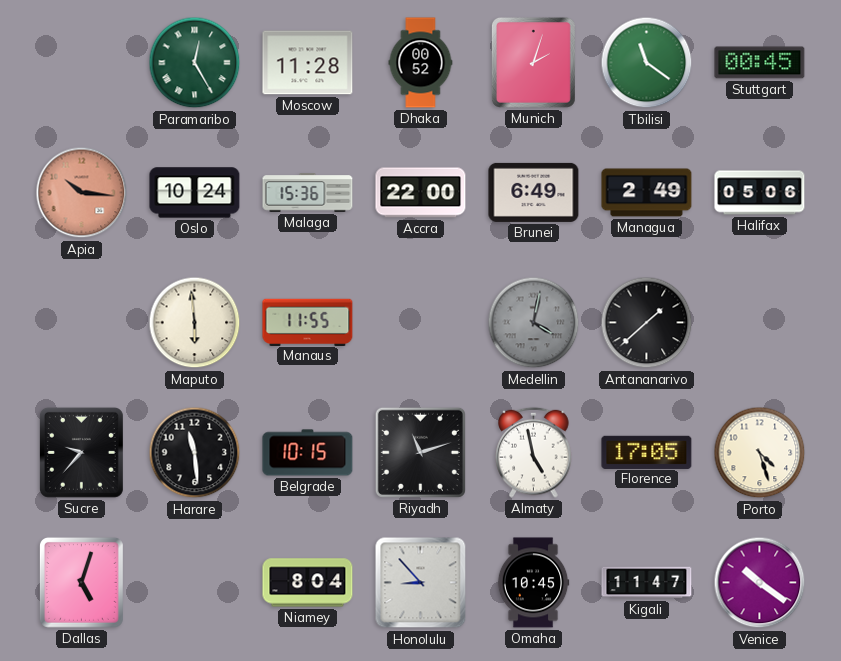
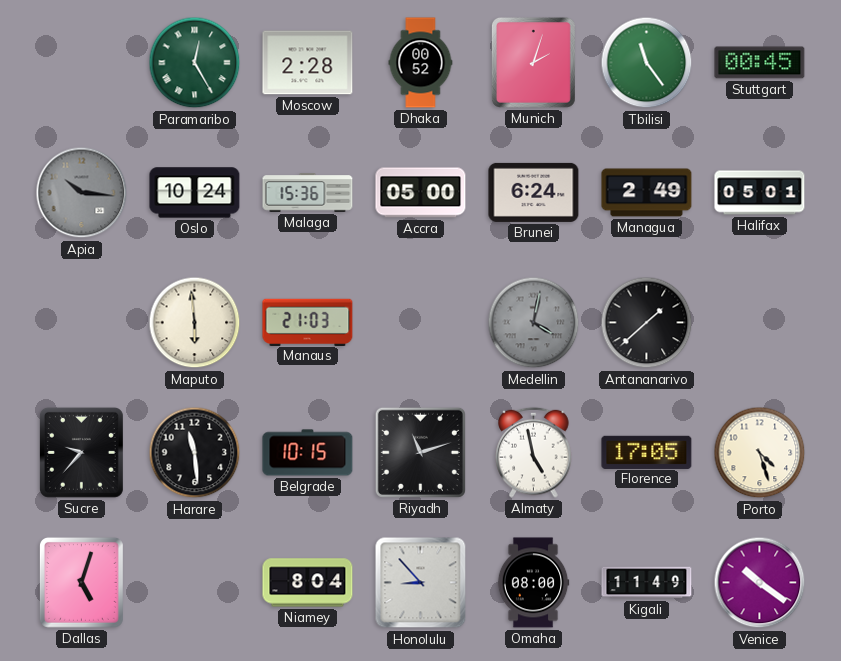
Moscow: 11:28 -> 2:28 (308, 63)
Tbilisi: 11:21 -> 11:24 (647, 63)
Apia dial: salmon -> grey (82, 193)
Accra: 22:00 -> 05:00 (421, 193)
Brunei: 6:49 -> 6:24 (534, 192)
Halifax: 05:06 -> 05:01 (760, 193)
Manaus: 11:55 -> 21:03 (308, 322)
Omaha: 10:45 -> 08:00 (533, 583)
Kigali: 11:47 -> 11:49 (647, 583)
